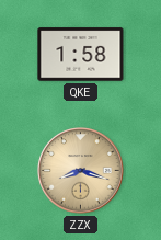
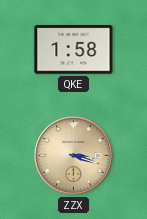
ZZX: 8:18 -> 3:18 (74, 156)
